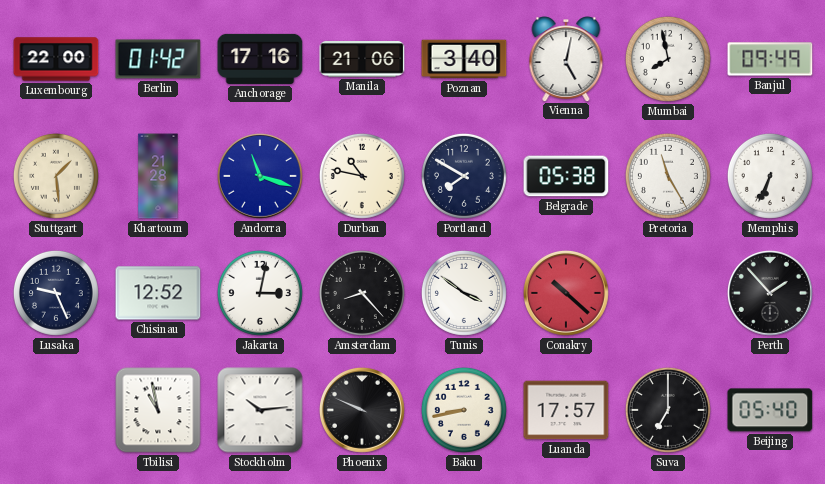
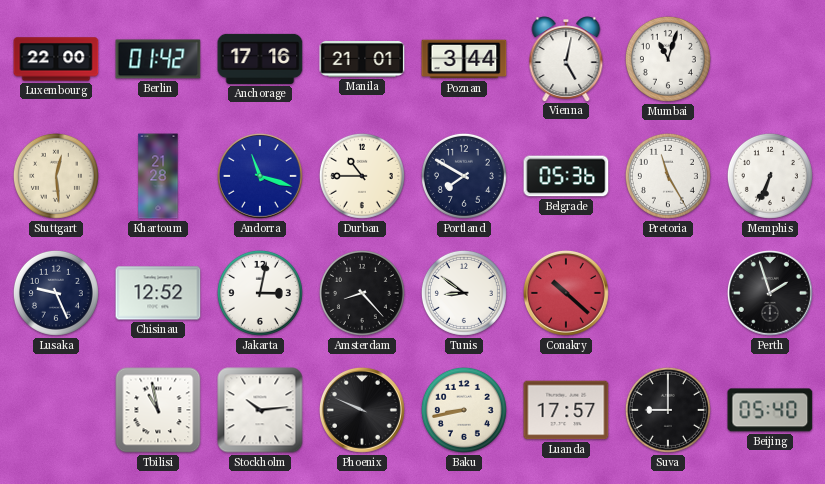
Manila: 21:06 -> 21:01 (362, 60)
Poznan: 3:40 -> 3:44 (464, 59)
Mumbai: 7:58 -> 11:03 (668, 59)
Banjul: 09:49 -> none (770, 59)
Stuttgart: 1:29 -> 12:29 (56, 176)
Durban: 10:47 -> 10:45 (362, 176)
Belgrade: 05:38 -> 05:36 (566, 176)
Tunis: 3:51 -> 8:51 (464, 293)
Perth: 1:53 -> 1:57 (770, 293)
Suva: 7:00 -> 9:00 (668, 410)
